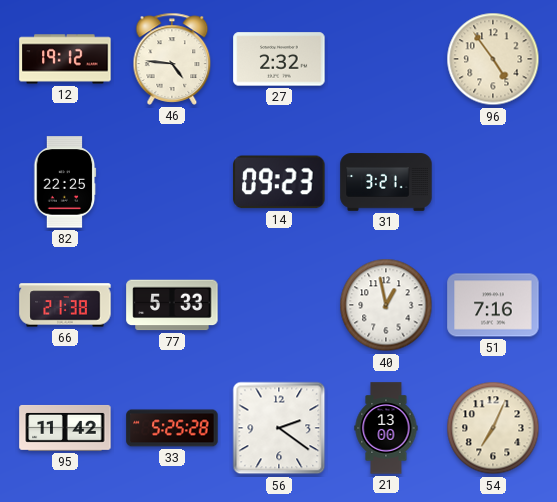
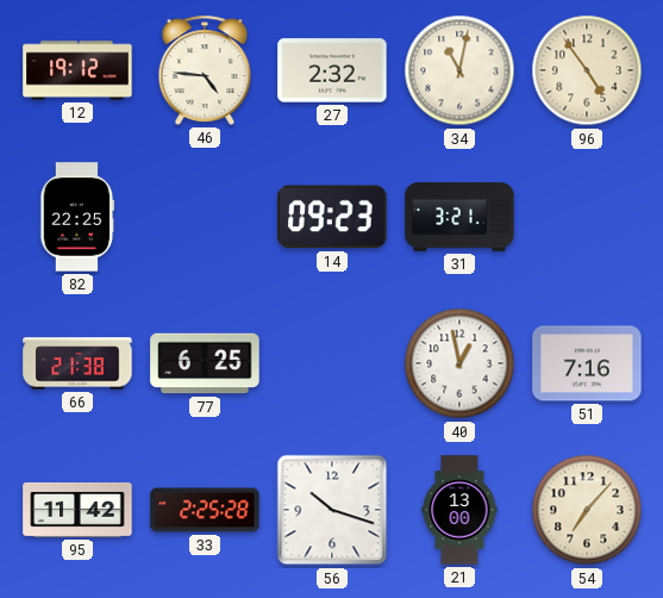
34: none -> 11:02 (459, 70)
77: 5:33 -> 6:25 (205, 363)
33: 5:25 -> 2:25 (205, 510)
56: 2:21 -> 10:18 (332, 510)
54: 7:04 -> 7:07 (587, 510)
